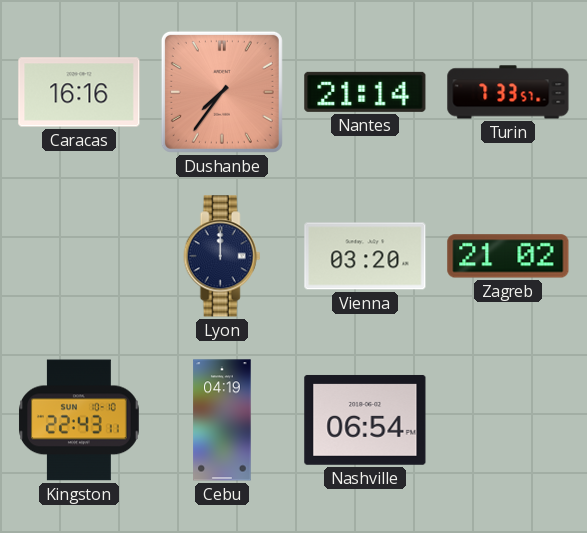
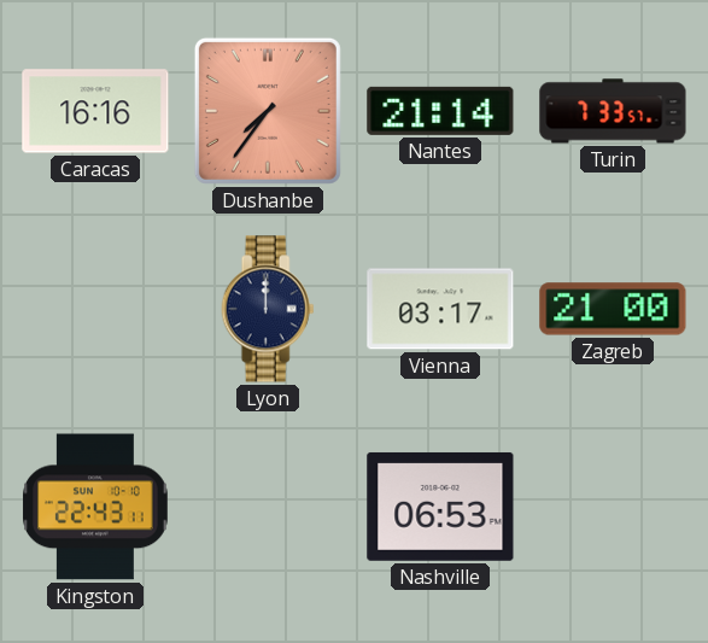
Vienna: 03:20 -> 03:17 (440, 309)
Zagreb: 21:02 -> 21:00 (613, 309)
Cebu: 04:19 -> none (222, 420)
Nashville: 06:54 -> 06:53 (440, 507)
